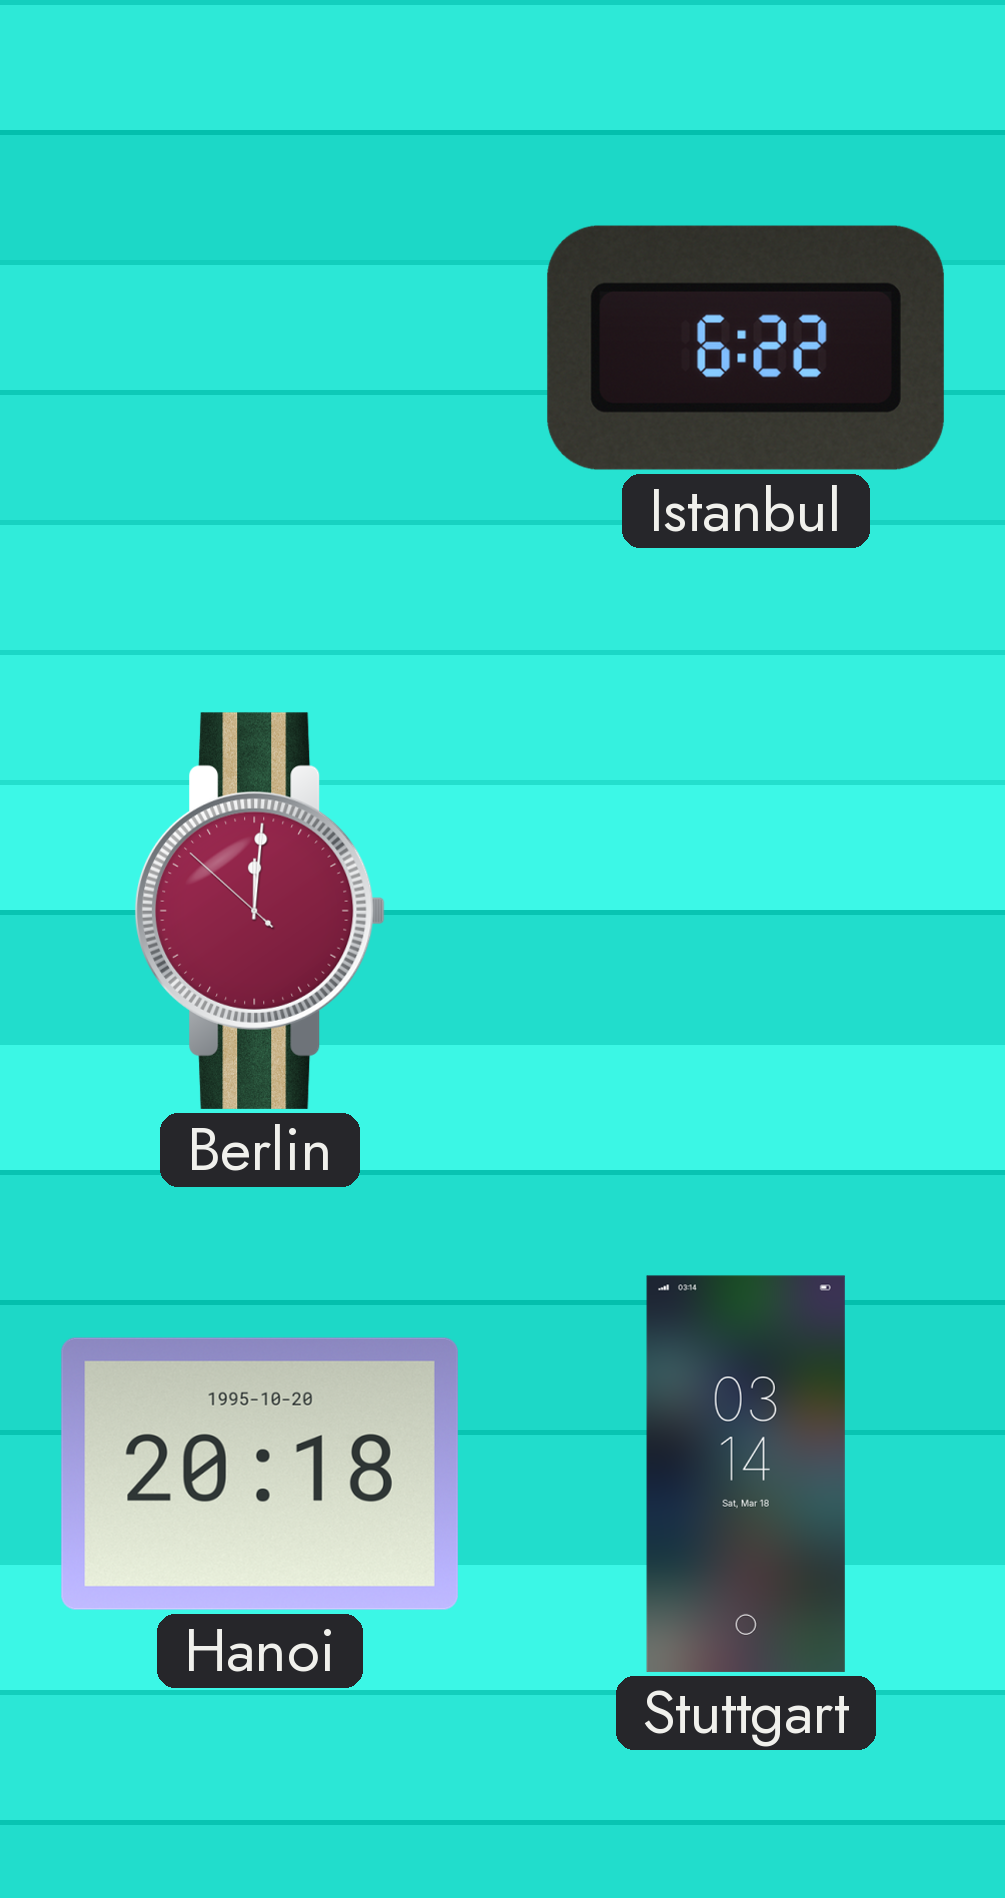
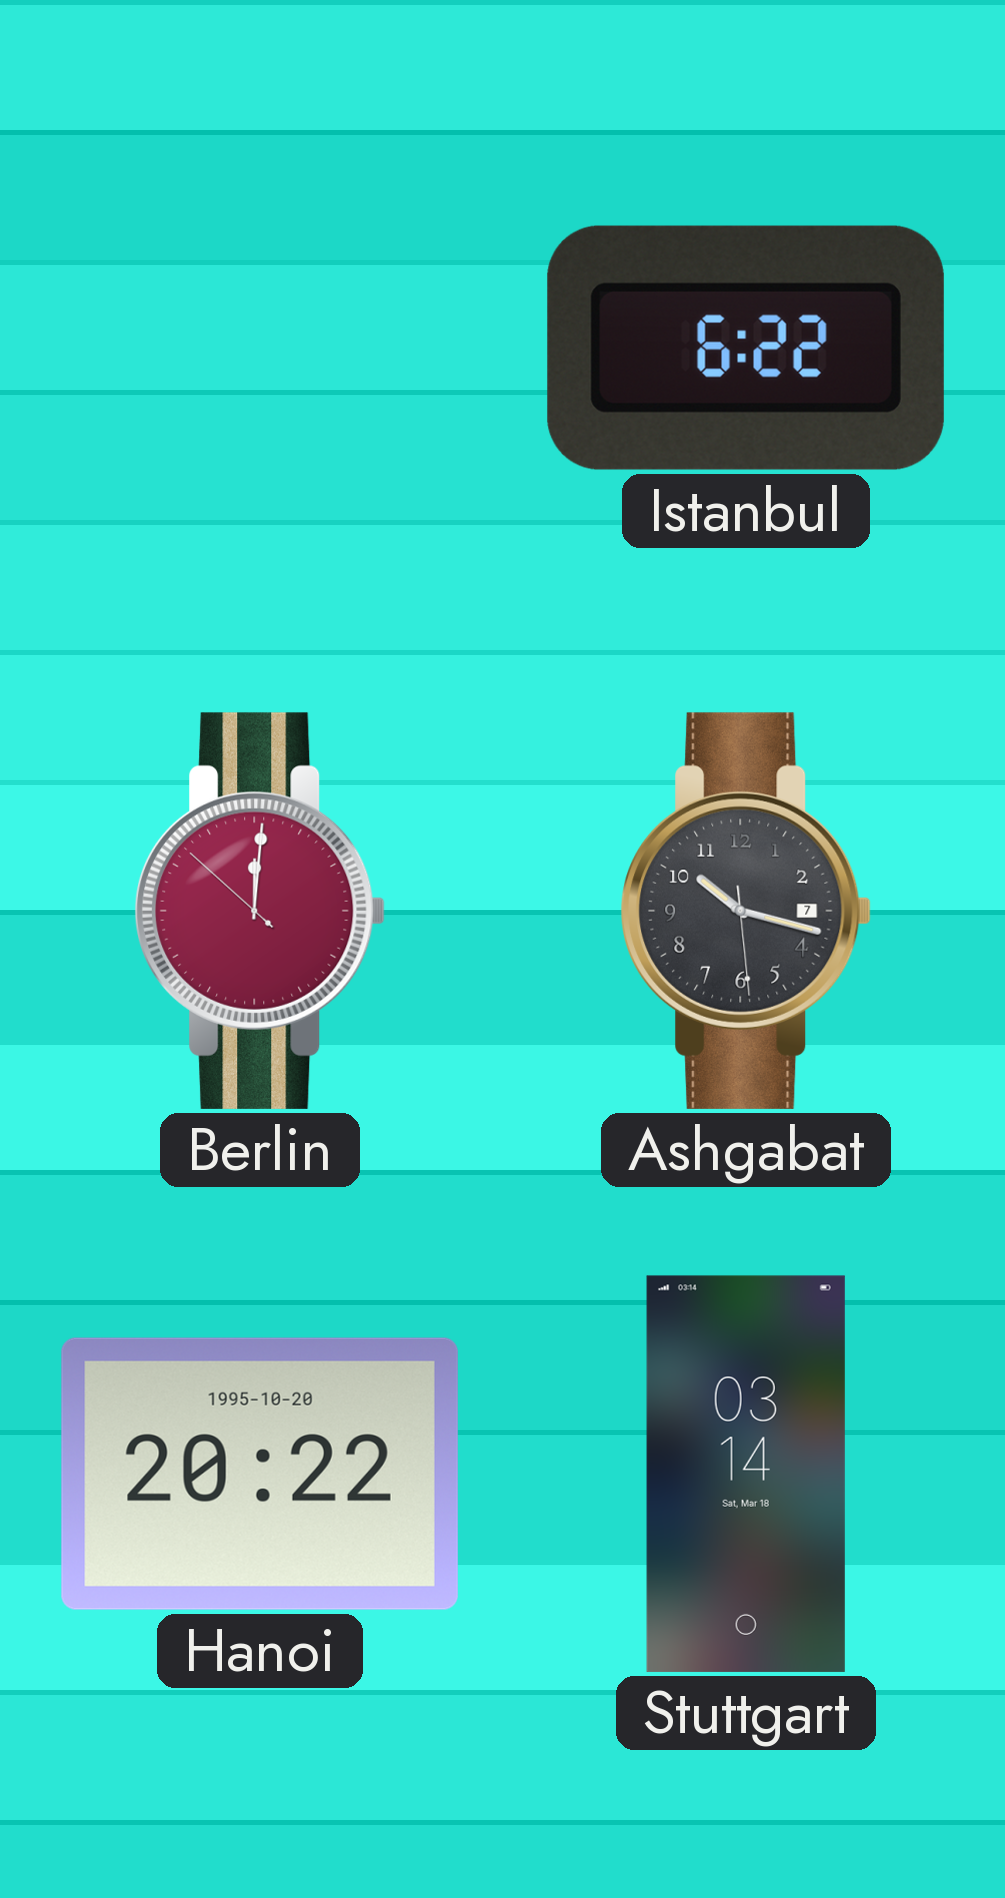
Ashgabat: none -> 10:17 (746, 911)
Hanoi: 20:18 -> 20:22 (260, 1474)
